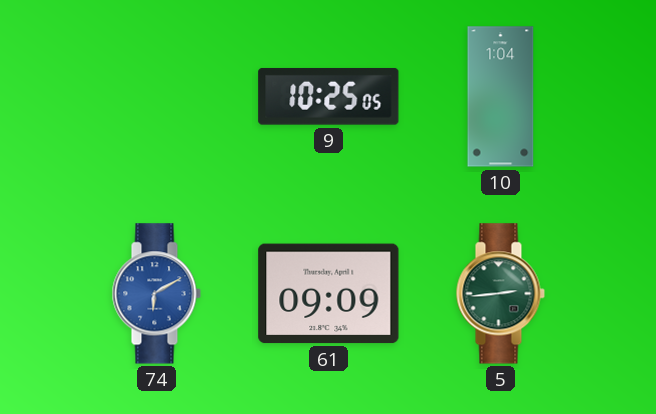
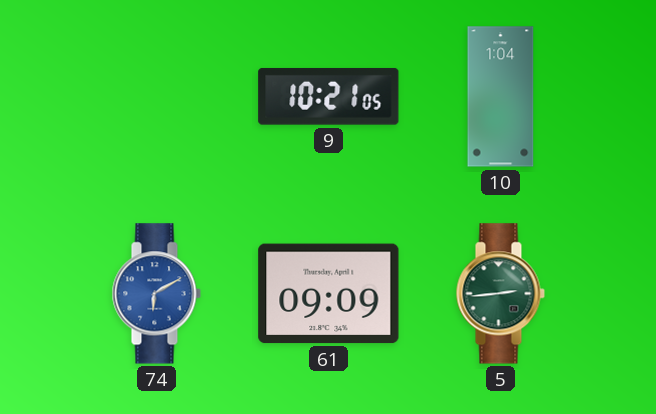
9: 10:25 -> 10:21 (329, 96)
